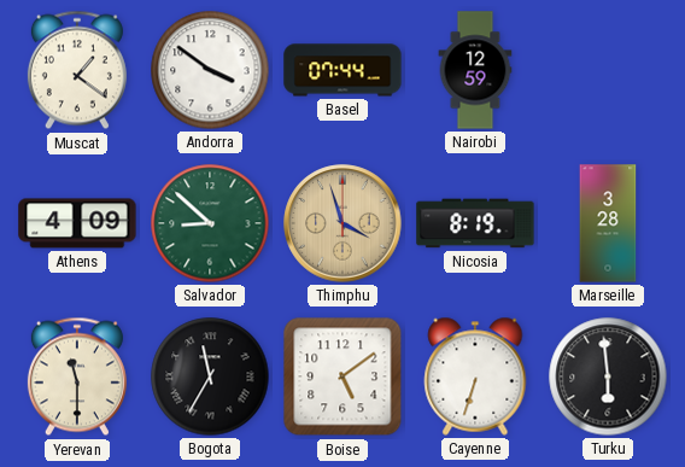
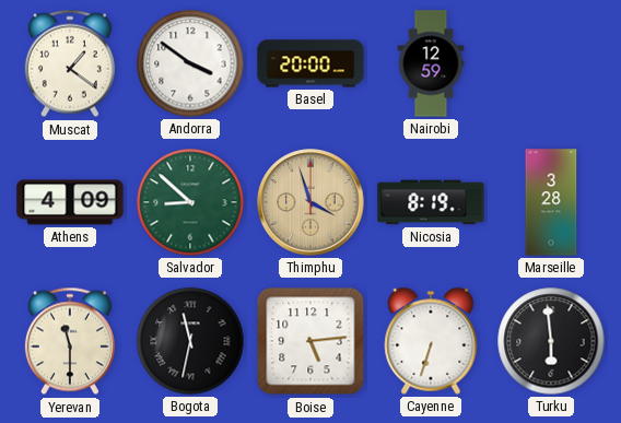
Basel: 07:44 -> 20:00 (310, 63)
Bogota: 11:35 -> 11:32 (190, 341)
Boise: 5:09 -> 5:14 (310, 341)
